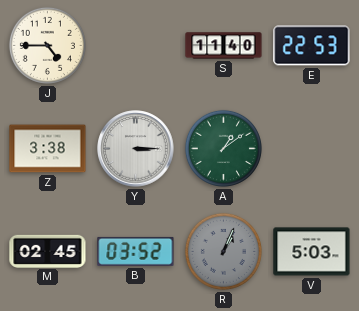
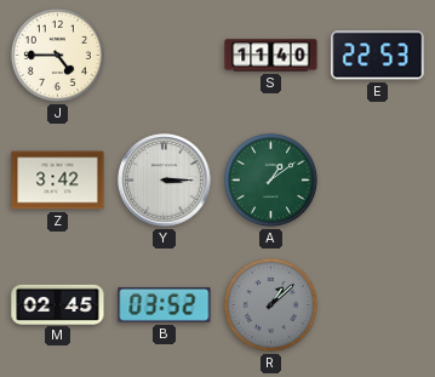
Z: 3:38 -> 3:42 (58, 181)
R: 1:04 -> 1:08 (270, 304)
V: 5:03 -> none (312, 252)
